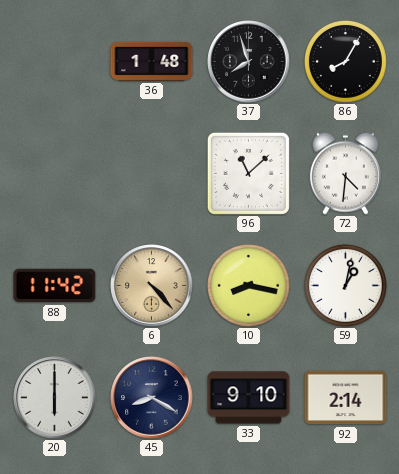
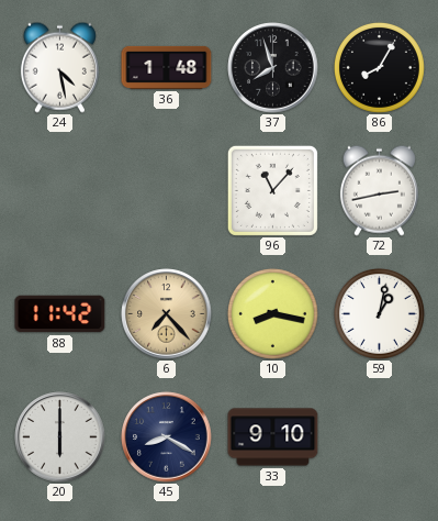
24: none -> 4:28 (59, 67)
96: 11:08 -> 11:07 (272, 190)
72: 4:31 -> 2:43 (379, 190)
6: 4:23 -> 7:23 (167, 314)
92: 2:14 -> none (346, 398)
